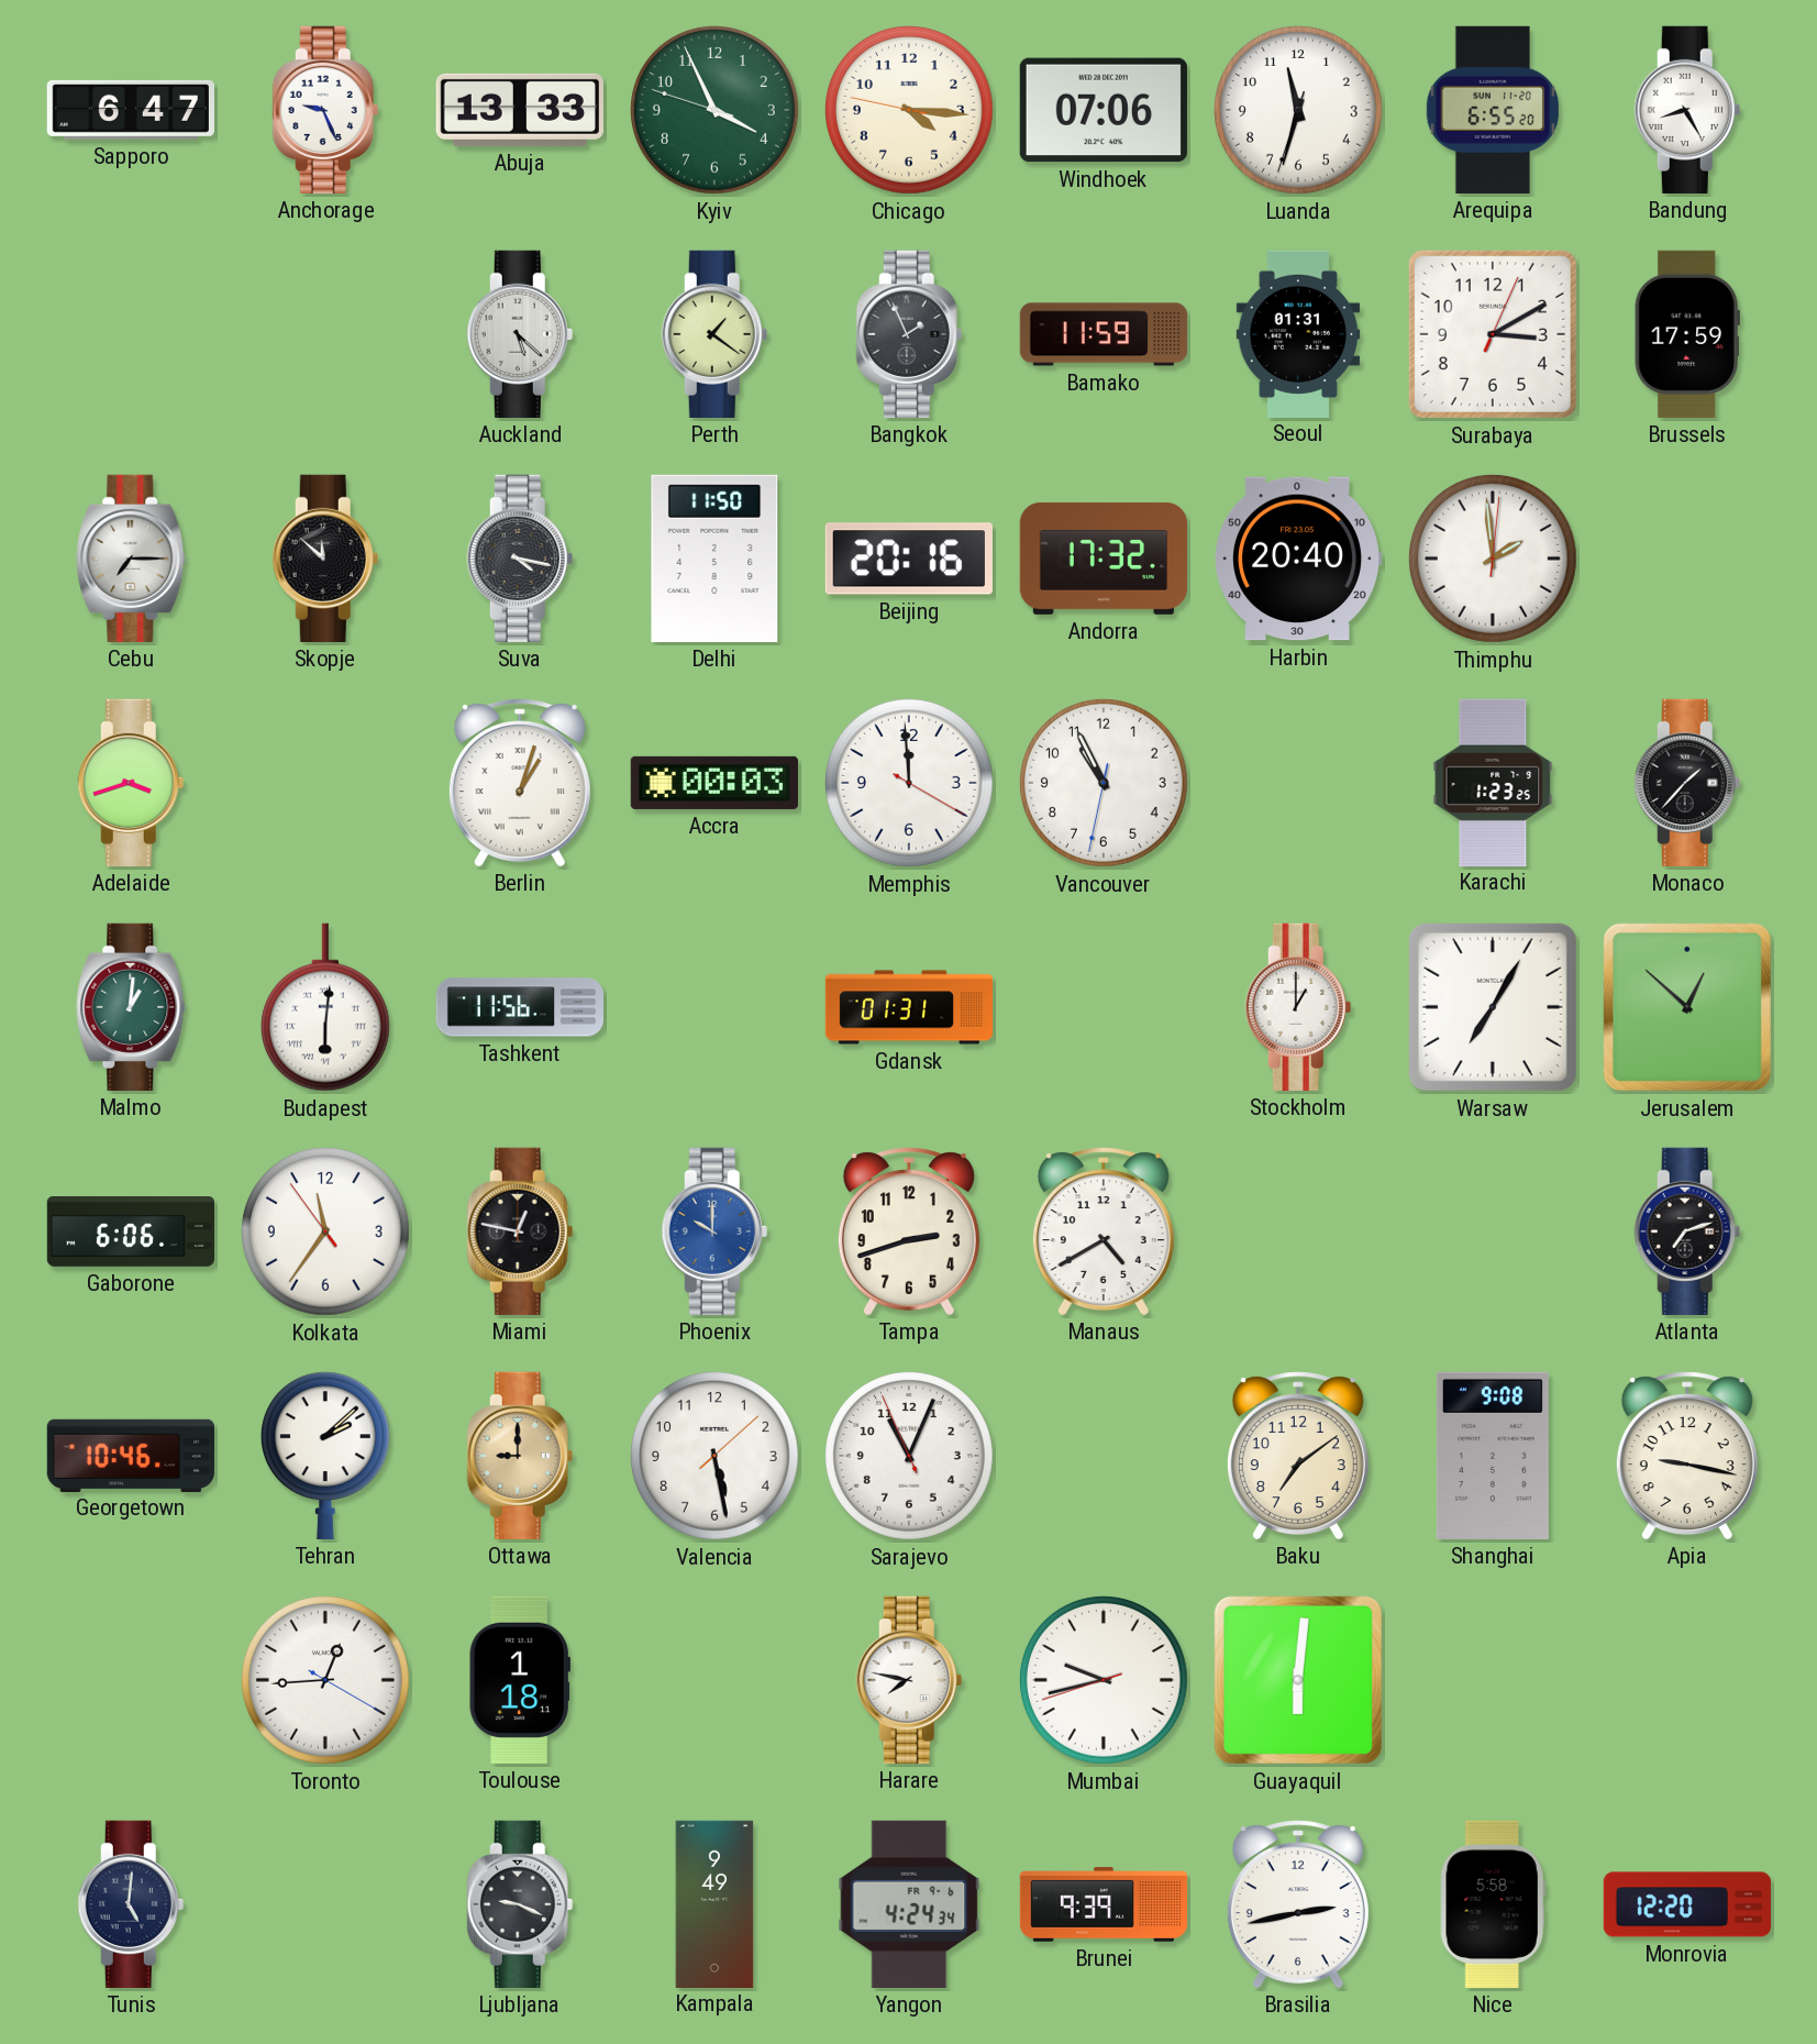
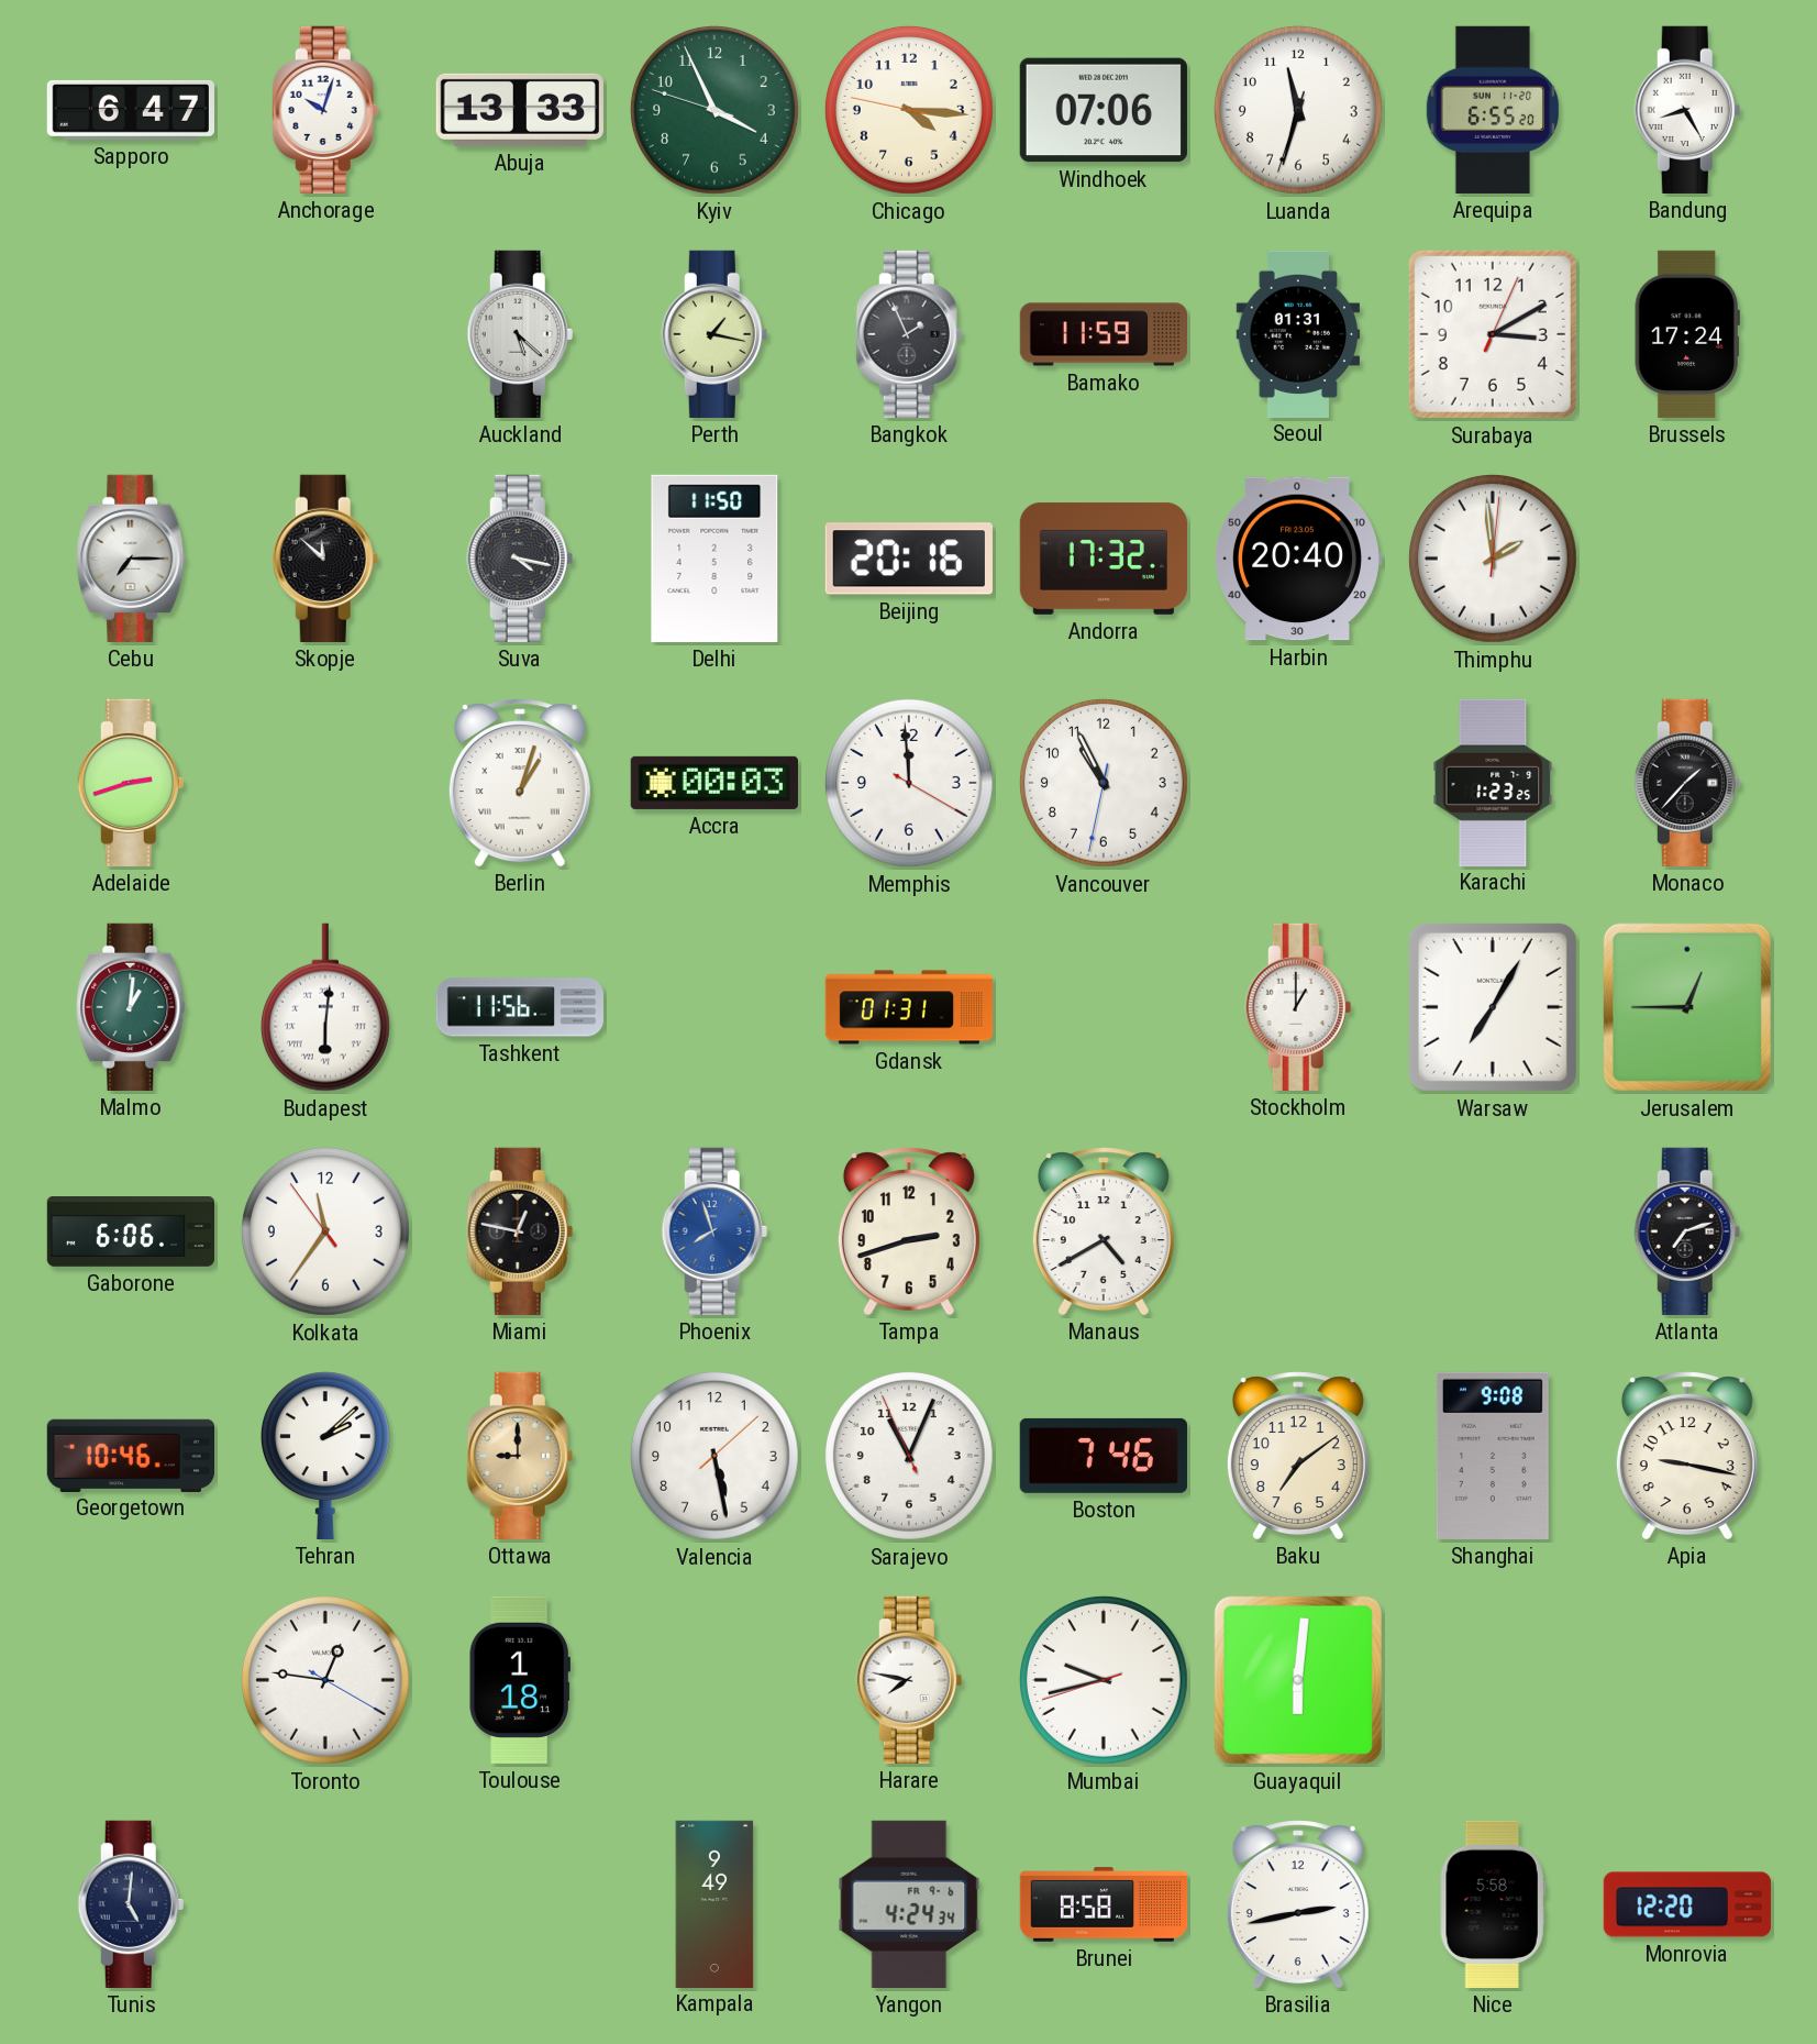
Anchorage: 9:26 -> 10:03 (325, 110)
Perth: 1:21 -> 1:17 (714, 334)
Brussels: 17:59 -> 17:24 (1687, 334)
Adelaide: 3:42 -> 2:42 (131, 783)
Jerusalem: 12:52 -> 12:45 (1687, 1007)
Phoenix: 10:00 -> 7:57 (714, 1231)
Boston: none -> 7:46 (1104, 1456)
Toronto: 12:44 -> 12:46 (325, 1680)
Ljubljana: 9:19 -> none (520, 1904)
Brunei: 9:39 -> 8:58 (1104, 1904)
